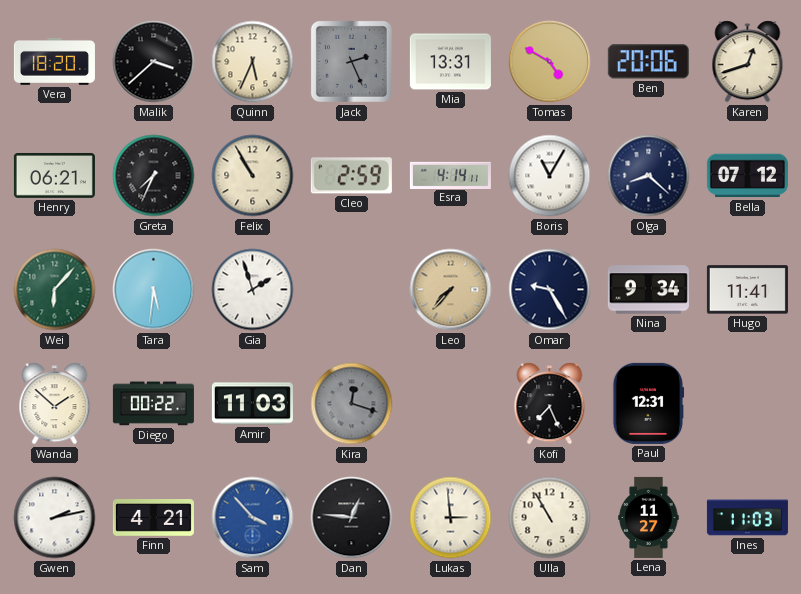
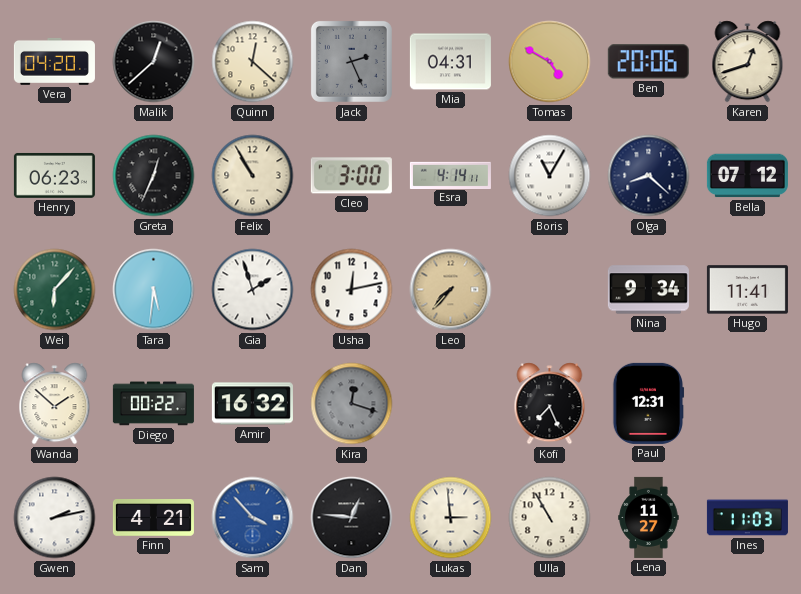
Vera: 18:20 -> 04:20 (54, 61)
Malik: 3:38 -> 12:38 (154, 62)
Quinn: 5:34 -> 12:22 (253, 62)
Mia: 13:31 -> 04:31 (450, 62)
Henry: 06:21 -> 06:23 (54, 176)
Greta: 7:34 -> 12:34 (154, 176)
Cleo: 2:59 -> 3:00 (351, 176)
Usha: none -> 12:13 (352, 290)
Omar: 9:25 -> none (550, 290)
Amir: 11:03 -> 16:32 (252, 404)
